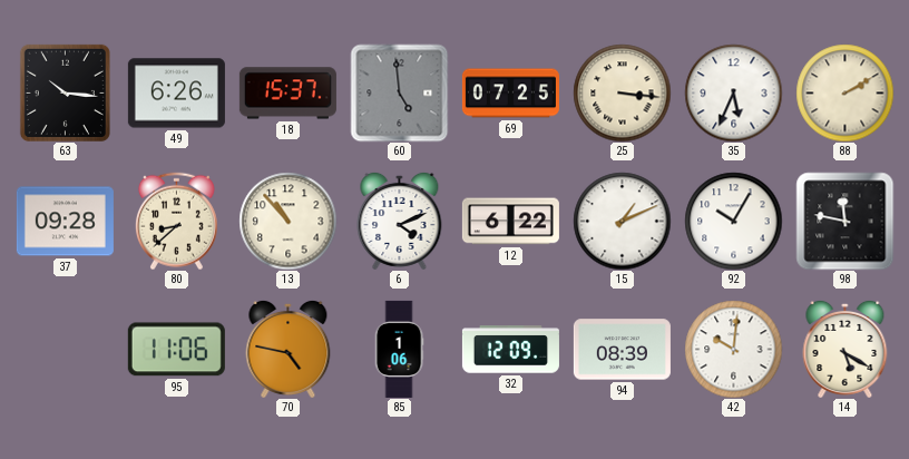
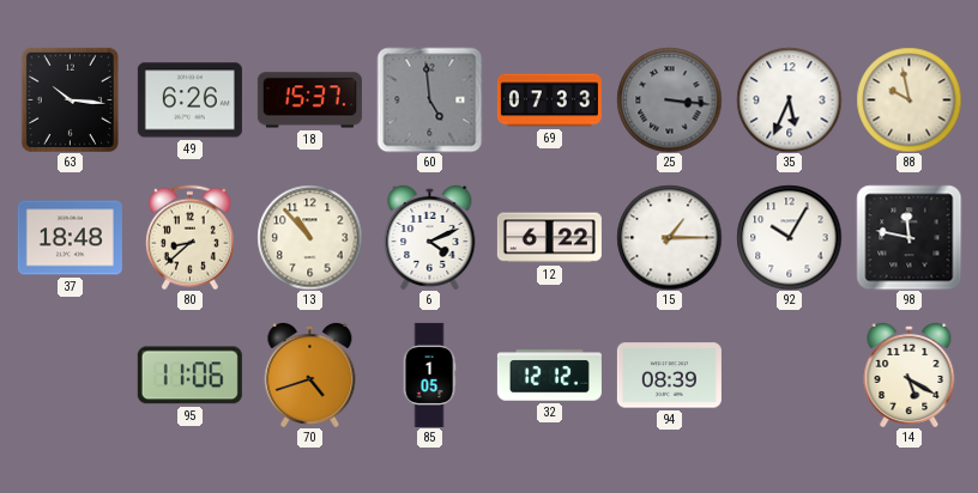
69: 07:25 -> 07:33 (549, 101)
25 dial: cream -> grey (669, 99)
88: 2:10 -> 9:58 (908, 99)
37: 09:28 -> 18:48 (70, 238)
15: 1:11 -> 1:15 (669, 237)
70: 4:47 -> 4:42 (310, 375)
85: 1:06 -> 1:05 (429, 375)
32: 12:09 -> 12:12 (549, 376)
42: 10:01 -> none (733, 349)
